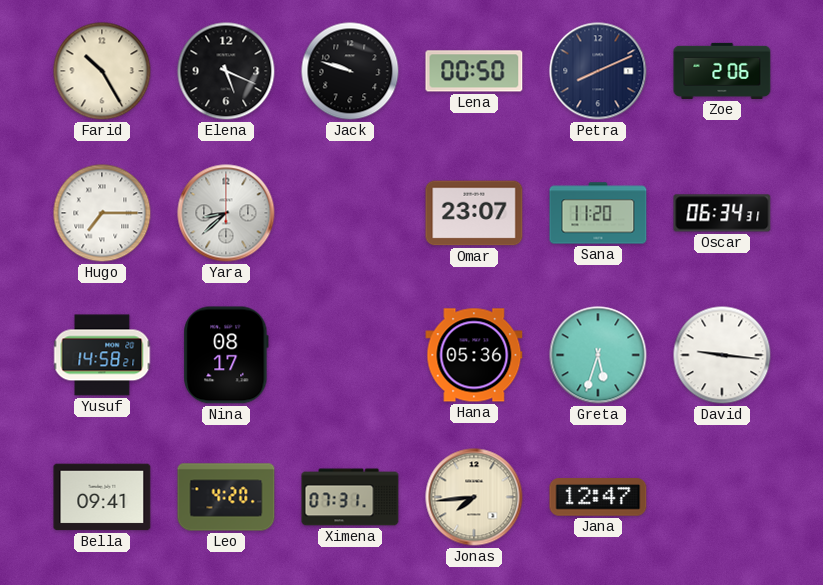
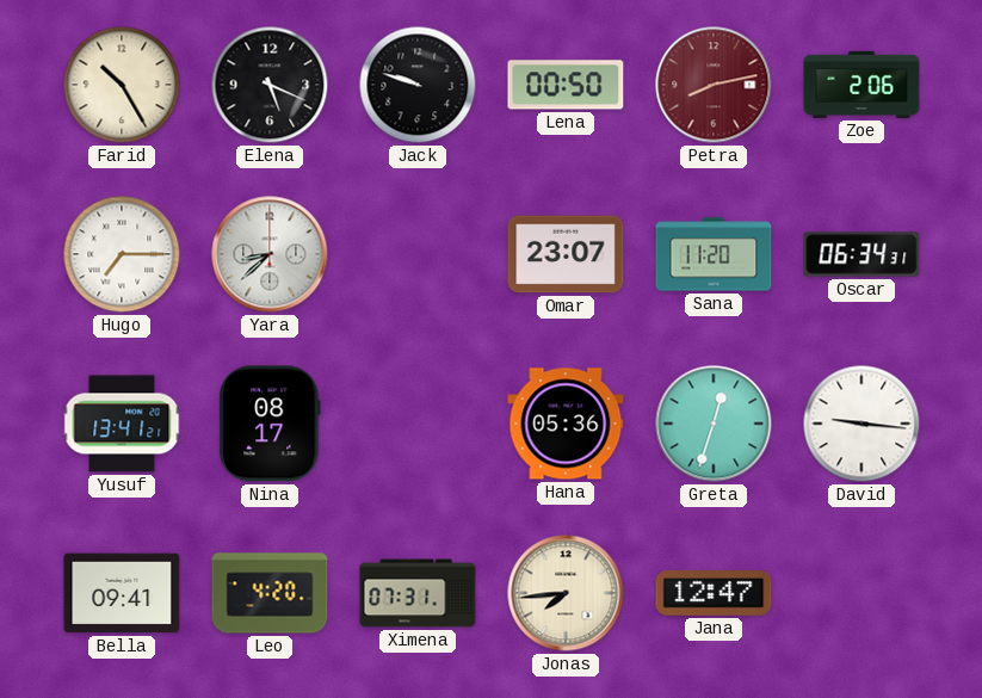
Petra: 8:11 -> 8:13 (714, 85)
Petra dial: navy -> burgundy (714, 85)
Yusuf: 14:58 -> 13:41 (122, 424)
Greta: 5:33 -> 12:33 (714, 424)
